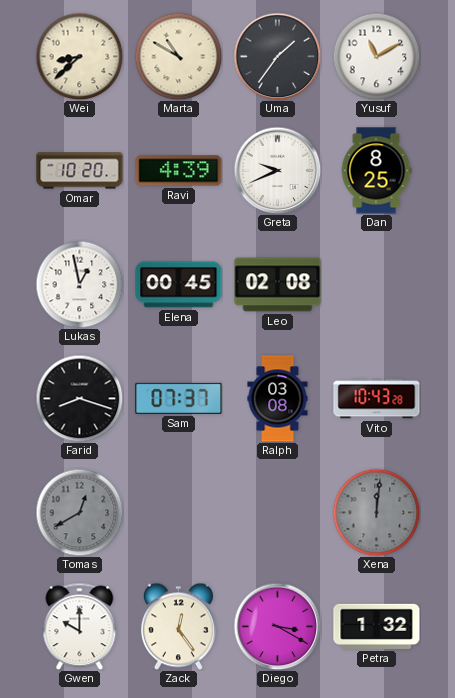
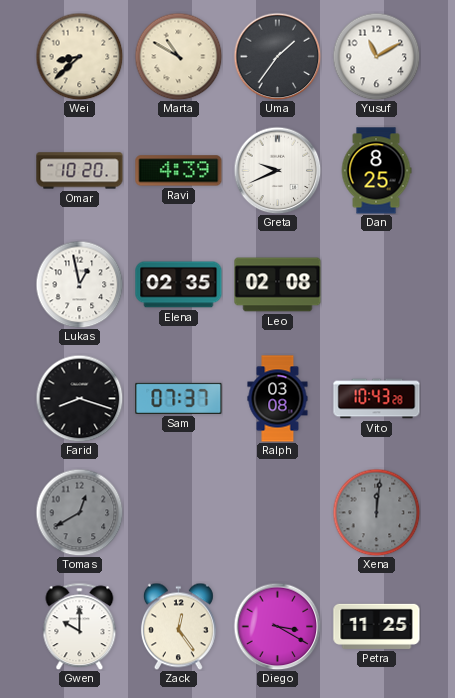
Elena: 00:45 -> 02:35 (179, 285)
Petra: 1:32 -> 11:25 (377, 626)
